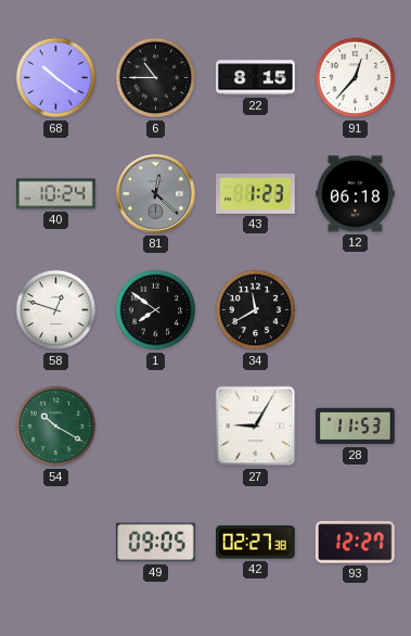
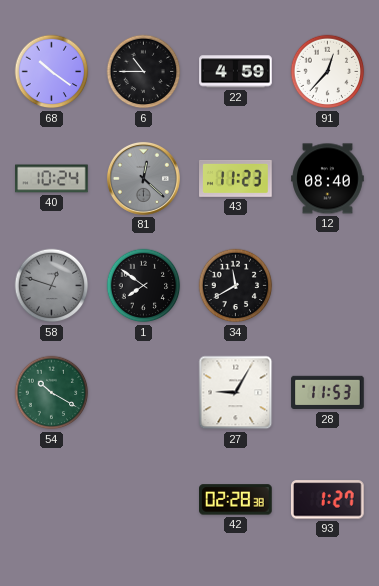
22: 8:15 -> 4:59 (236, 72)
43: 1:23 -> 11:23 (236, 178)
12: 06:18 -> 08:40 (328, 179)
58 dial: white -> grey (52, 286)
49: 09:05 -> none (156, 543)
42: 02:27 -> 02:28 (236, 500)
93: 12:27 -> 1:27 (328, 500)
